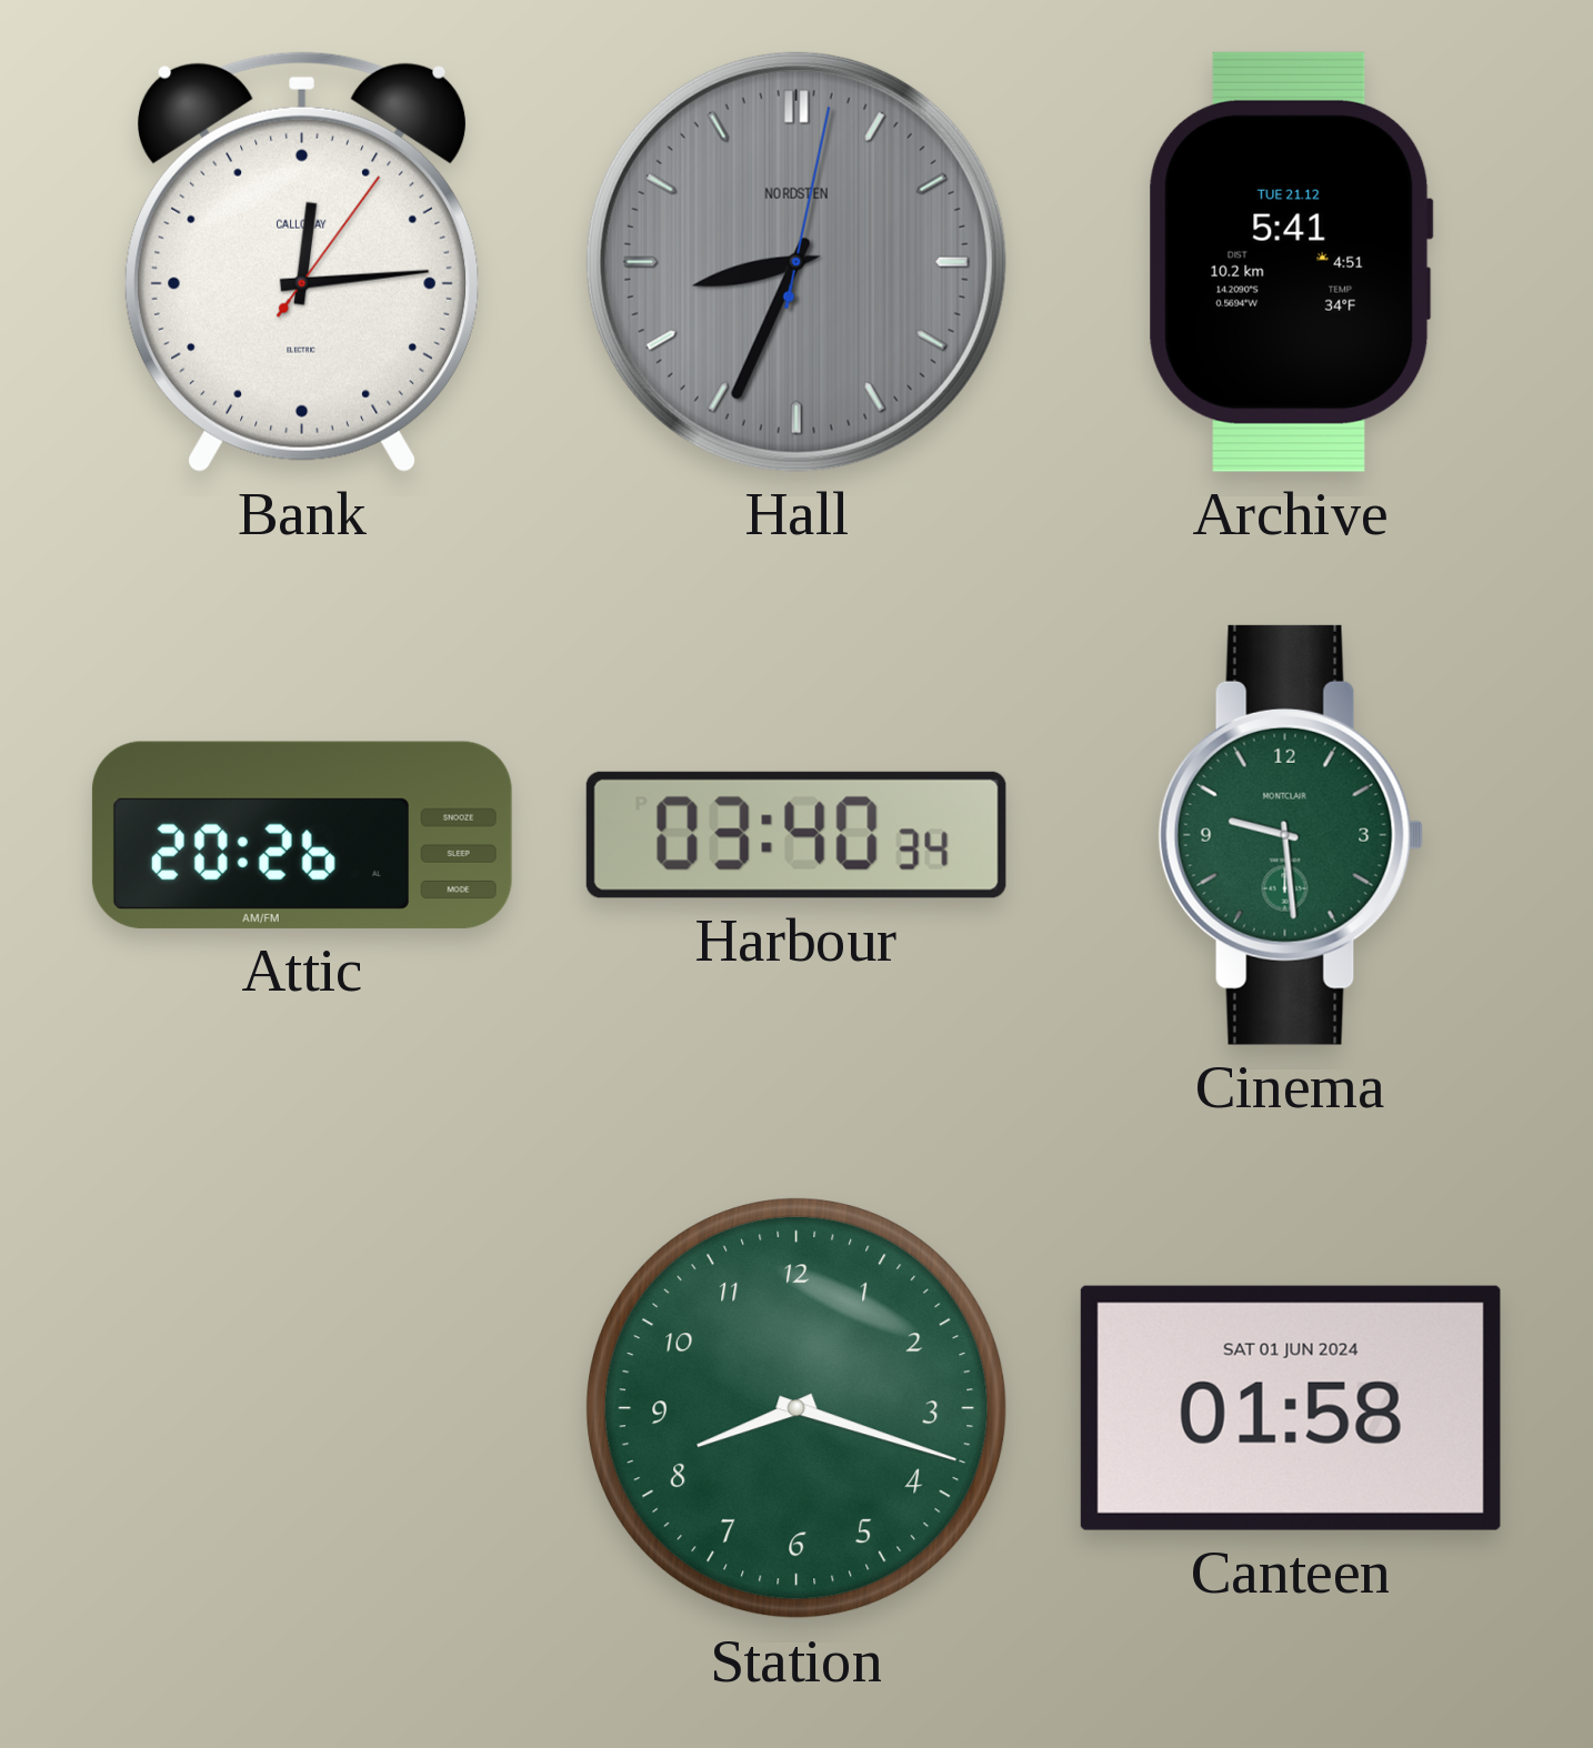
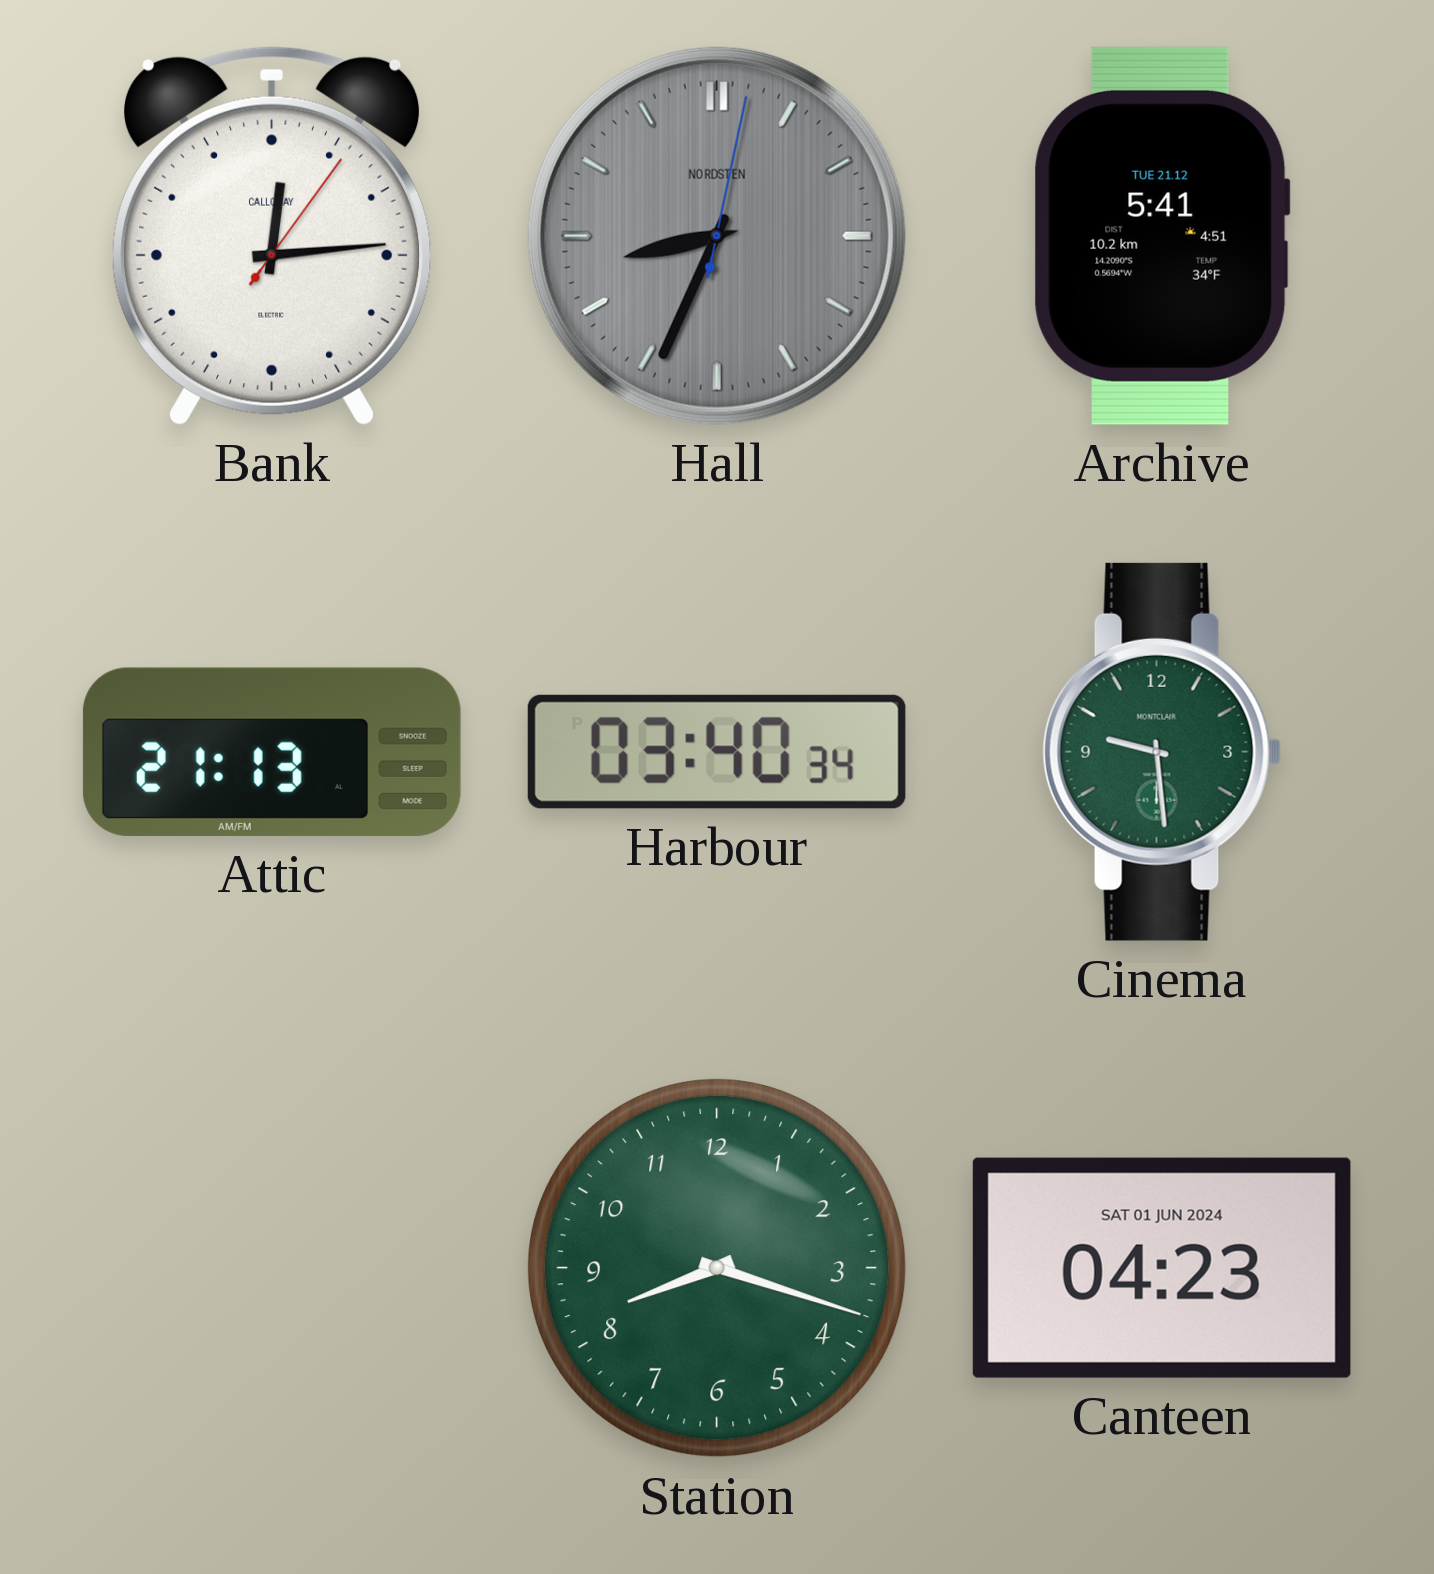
Attic: 20:26 -> 21:13 (272, 752)
Canteen: 01:58 -> 04:23 (1162, 1268)
